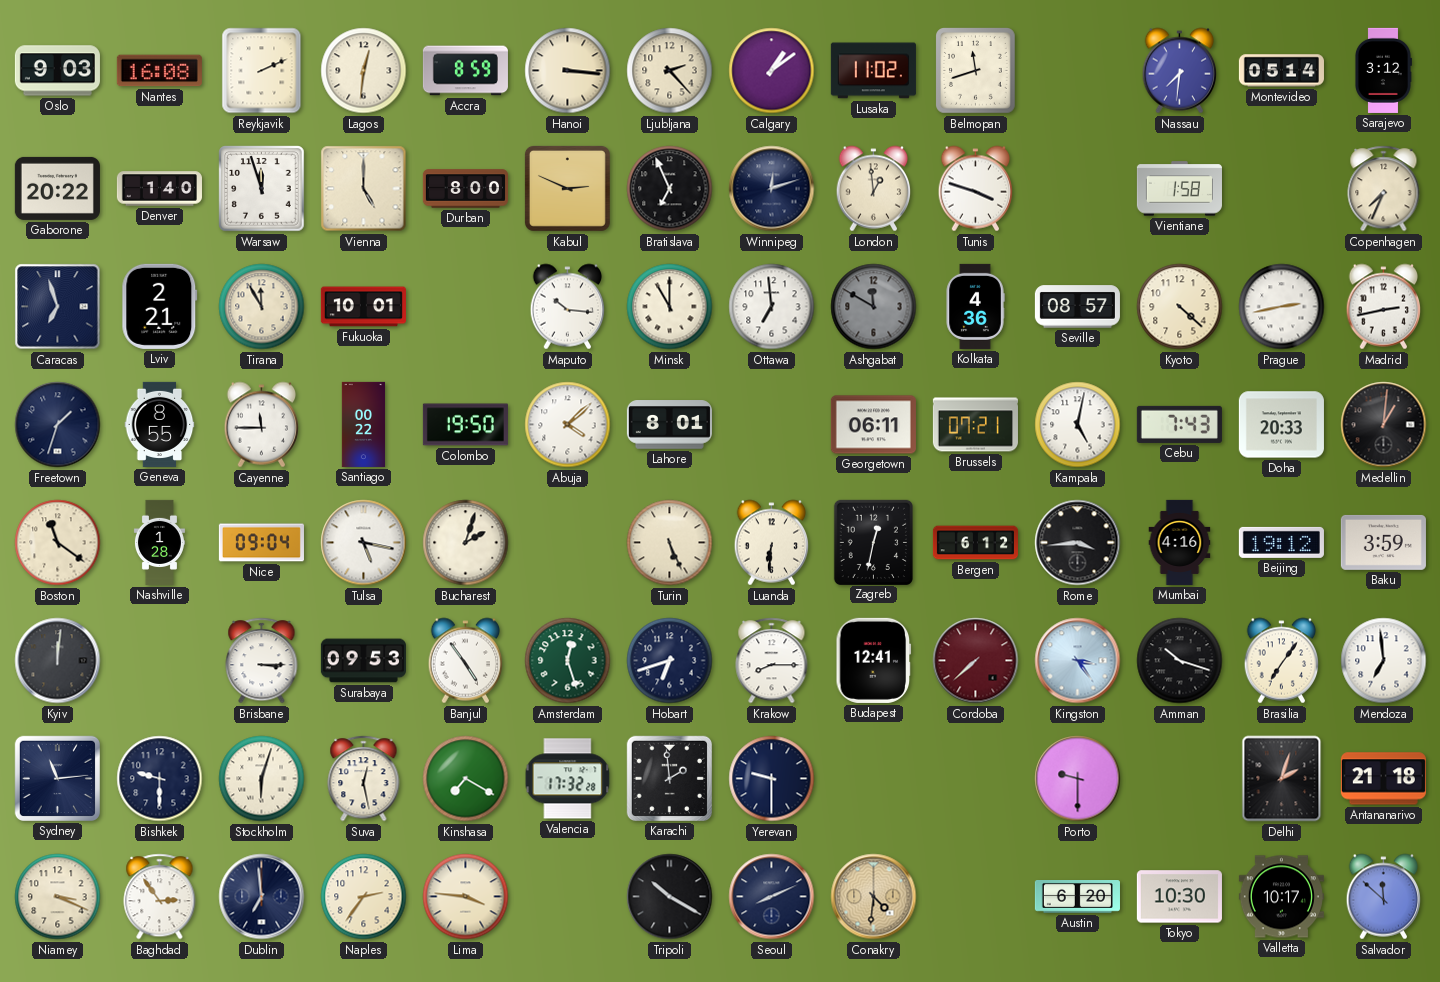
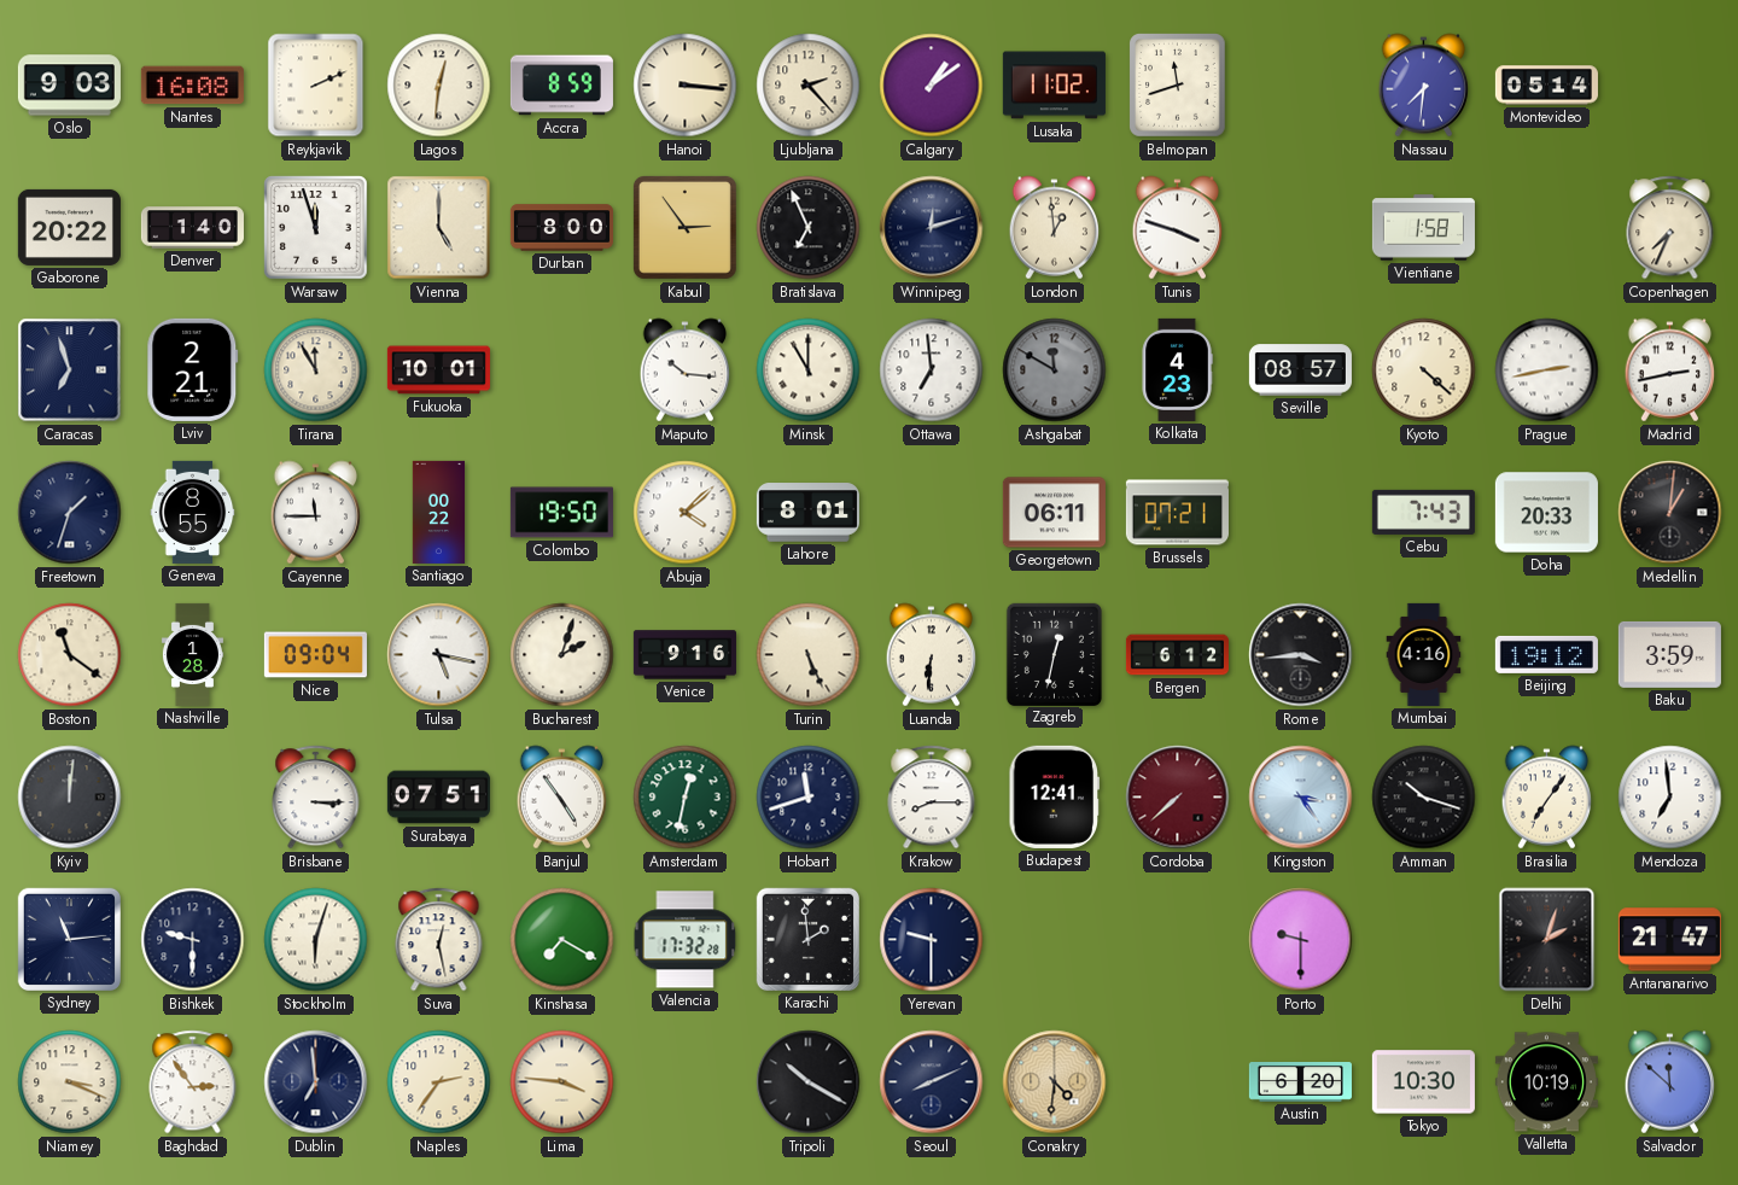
Sarajevo: 3:12 -> none (1383, 70)
Kabul: 2:49 -> 2:54 (684, 227)
Kolkata: 4:36 -> 4:23 (1177, 369)
Kampala: 5:02 -> none (1078, 425)
Venice: none -> 9:16 (684, 655)
Surabaya: 09:53 -> 07:51 (438, 798)
Amsterdam: 12:27 -> 12:32 (686, 798)
Hobart: 6:42 -> 11:42 (809, 798)
Antananarivo: 21:18 -> 21:47 (1669, 940)
Valletta: 10:17 -> 10:19 (1546, 1082)
